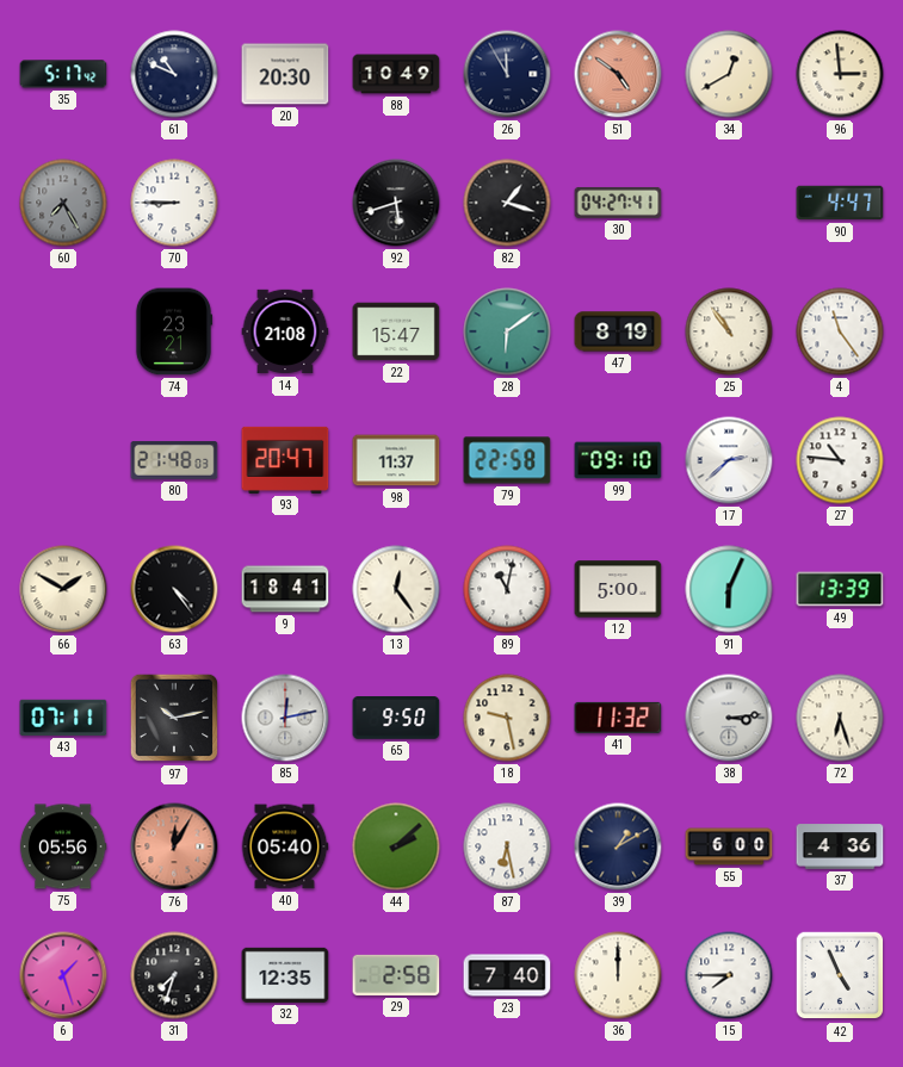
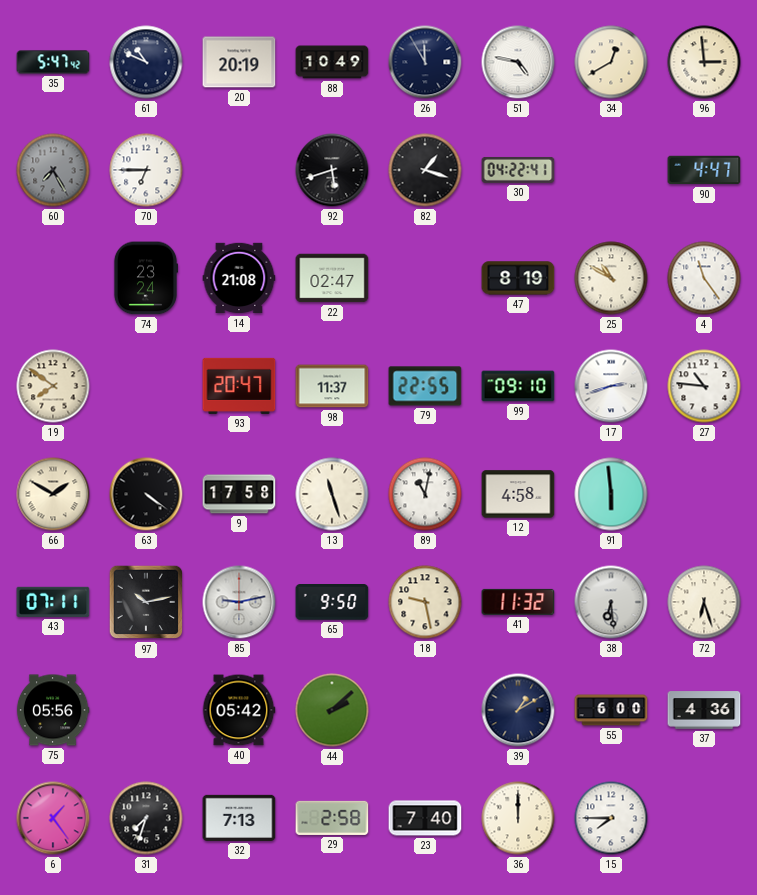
35: 5:17 -> 5:47 (53, 62)
20: 20:30 -> 20:19 (239, 62)
51: 4:51 -> 4:47 (518, 62)
51 dial: salmon -> white (518, 62)
70: 8:45 -> 6:45 (146, 170)
30: 04:27 -> 04:22 (518, 170)
74: 23:21 -> 23:24 (146, 278)
22: 15:47 -> 02:47 (332, 278)
28: 6:09 -> none (507, 331)
25: 10:54 -> 10:50 (611, 278)
19: none -> 7:51 (53, 386)
80: 21:48 -> none (174, 461)
79: 22:58 -> 22:55 (425, 386)
17: 2:38 -> 2:42 (611, 386)
63: 4:24 -> 4:21 (146, 494)
9: 18:41 -> 17:58 (239, 494)
13: 12:24 -> 11:27 (332, 494)
12: 5:00 -> 4:58 (518, 494)
91: 6:04 -> 5:59 (611, 494)
49: 13:39 -> none (840, 589)
85: 12:13 -> 9:13 (239, 602)
38: 3:14 -> 6:29 (611, 602)
76: 12:05 -> none (174, 846)
40: 05:40 -> 05:42 (239, 710)
87: 6:28 -> none (507, 846)
6: 1:27 -> 1:24 (53, 818)
32: 12:35 -> 7:13 (239, 818)
42: 4:56 -> none (840, 975)
